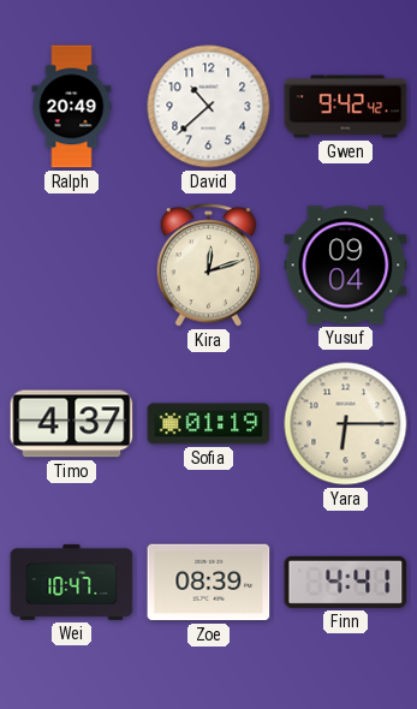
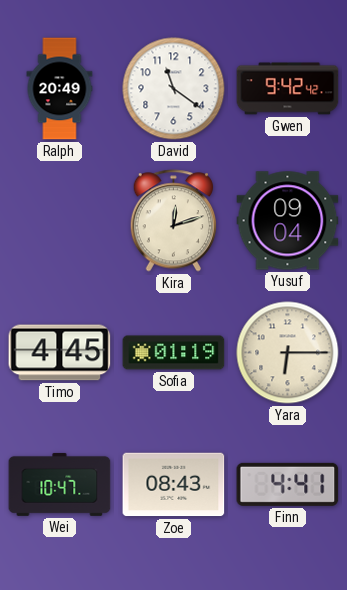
David: 10:38 -> 11:21 (174, 89)
Timo: 4:37 -> 4:45 (60, 353)
Zoe: 08:39 -> 08:43 (174, 485)
